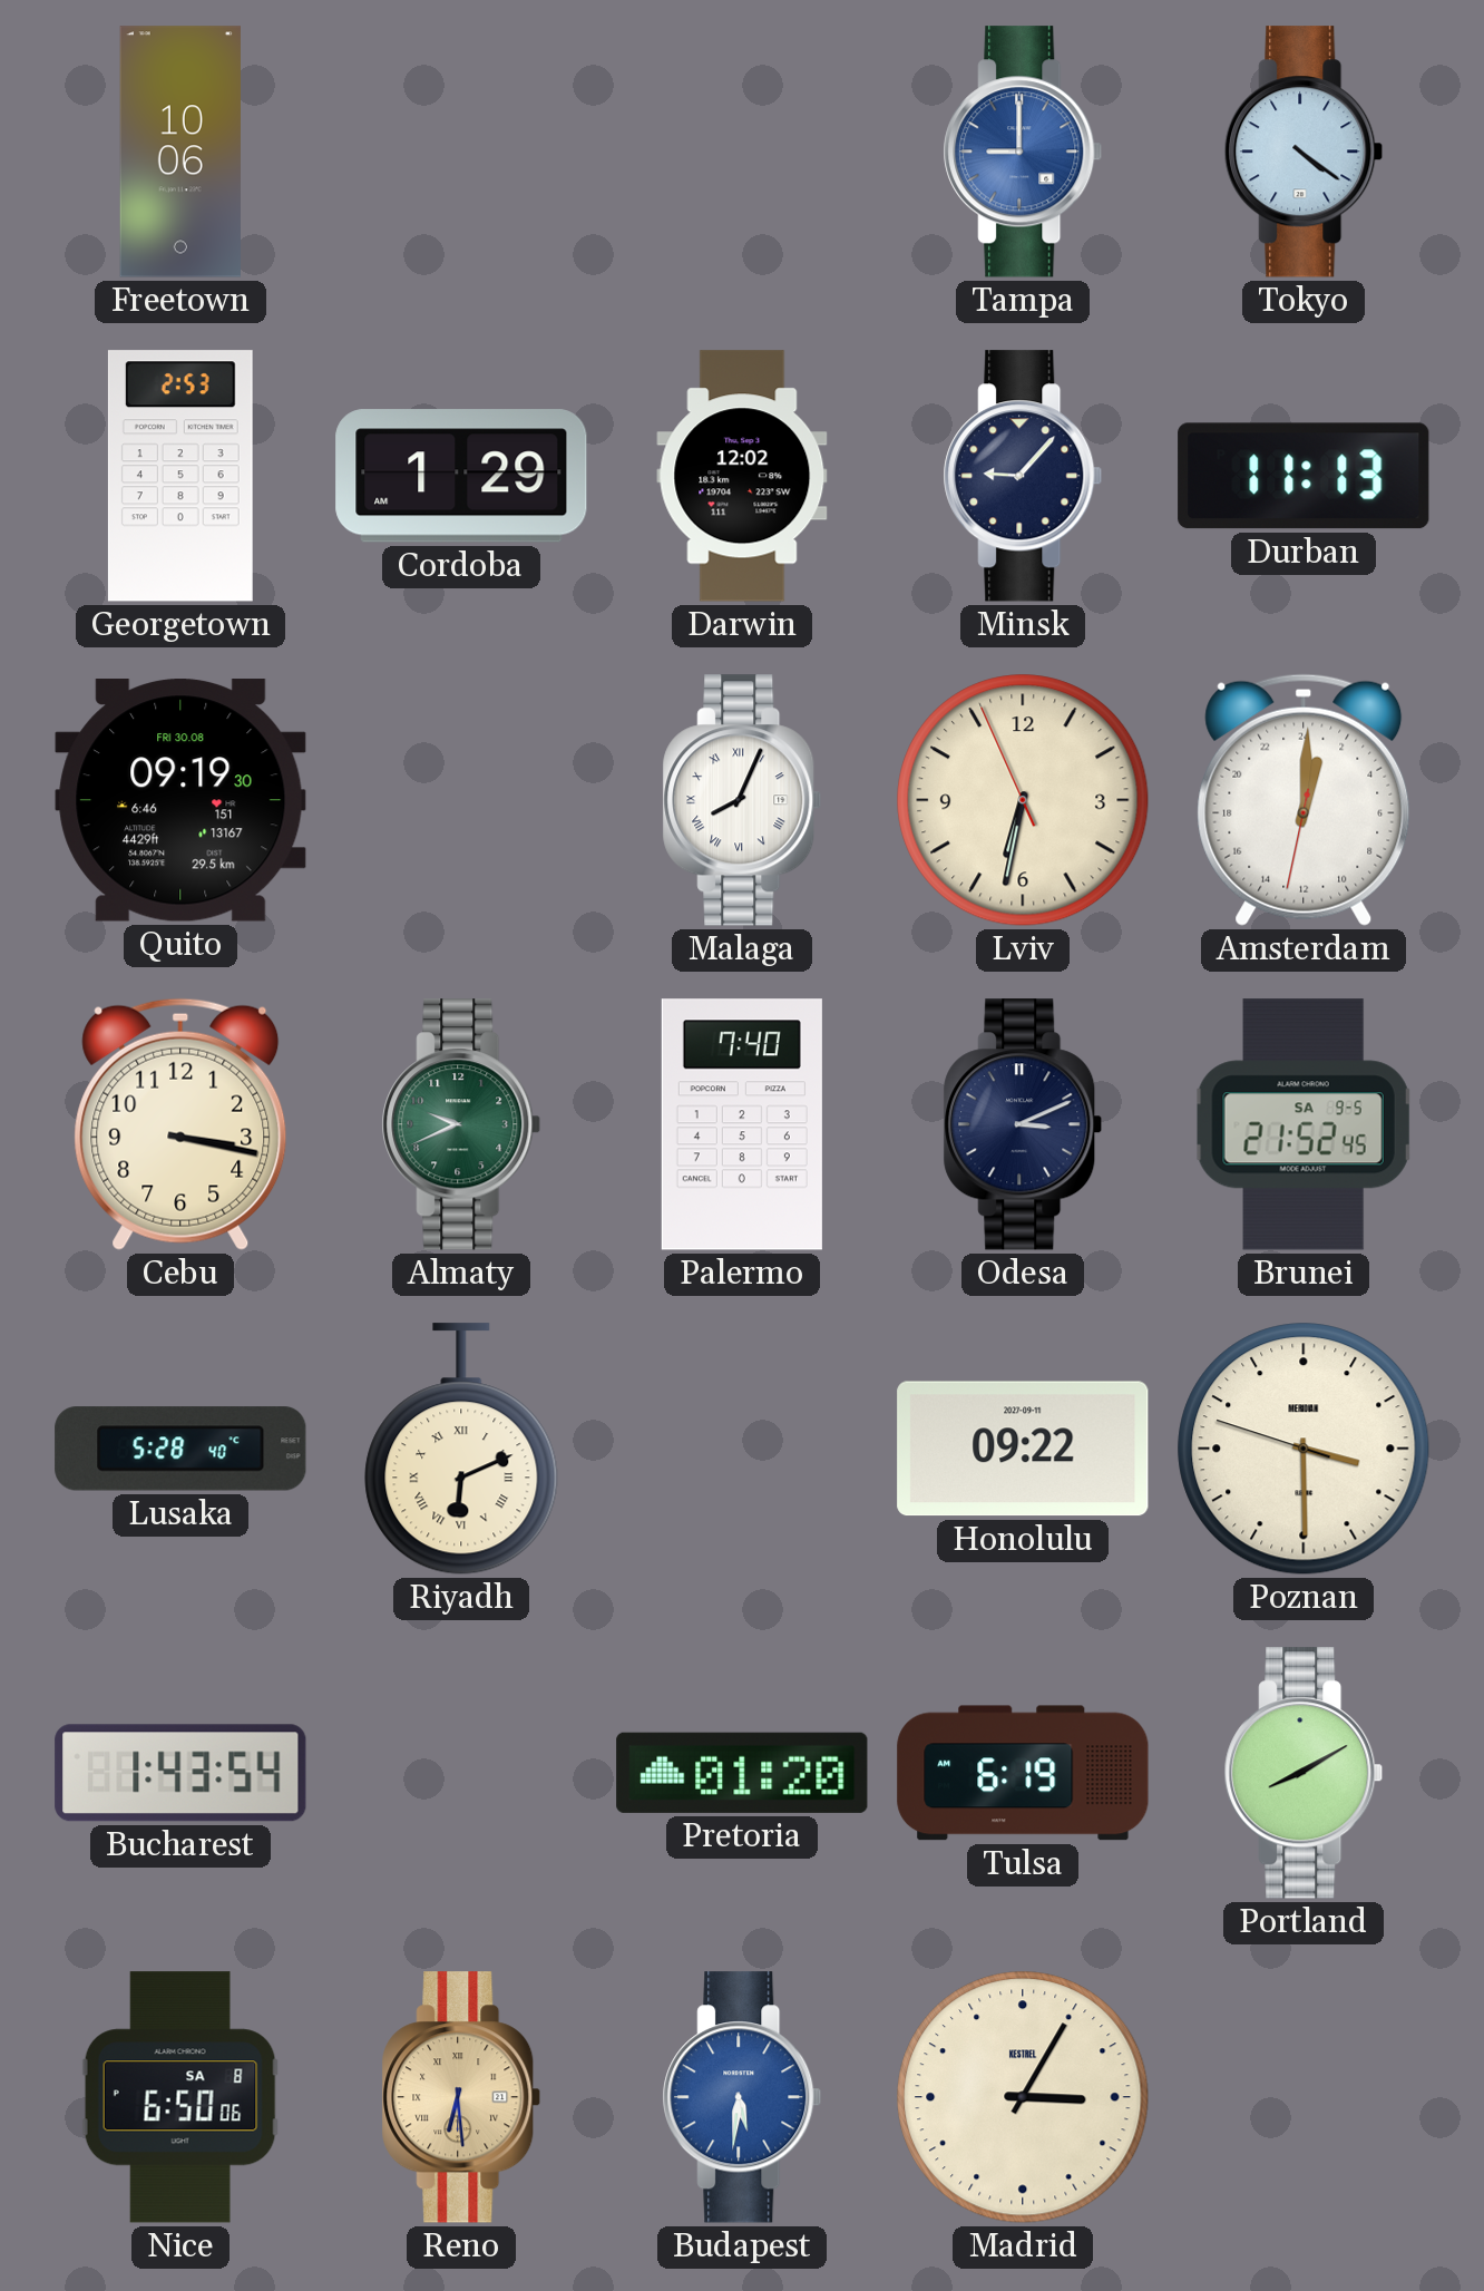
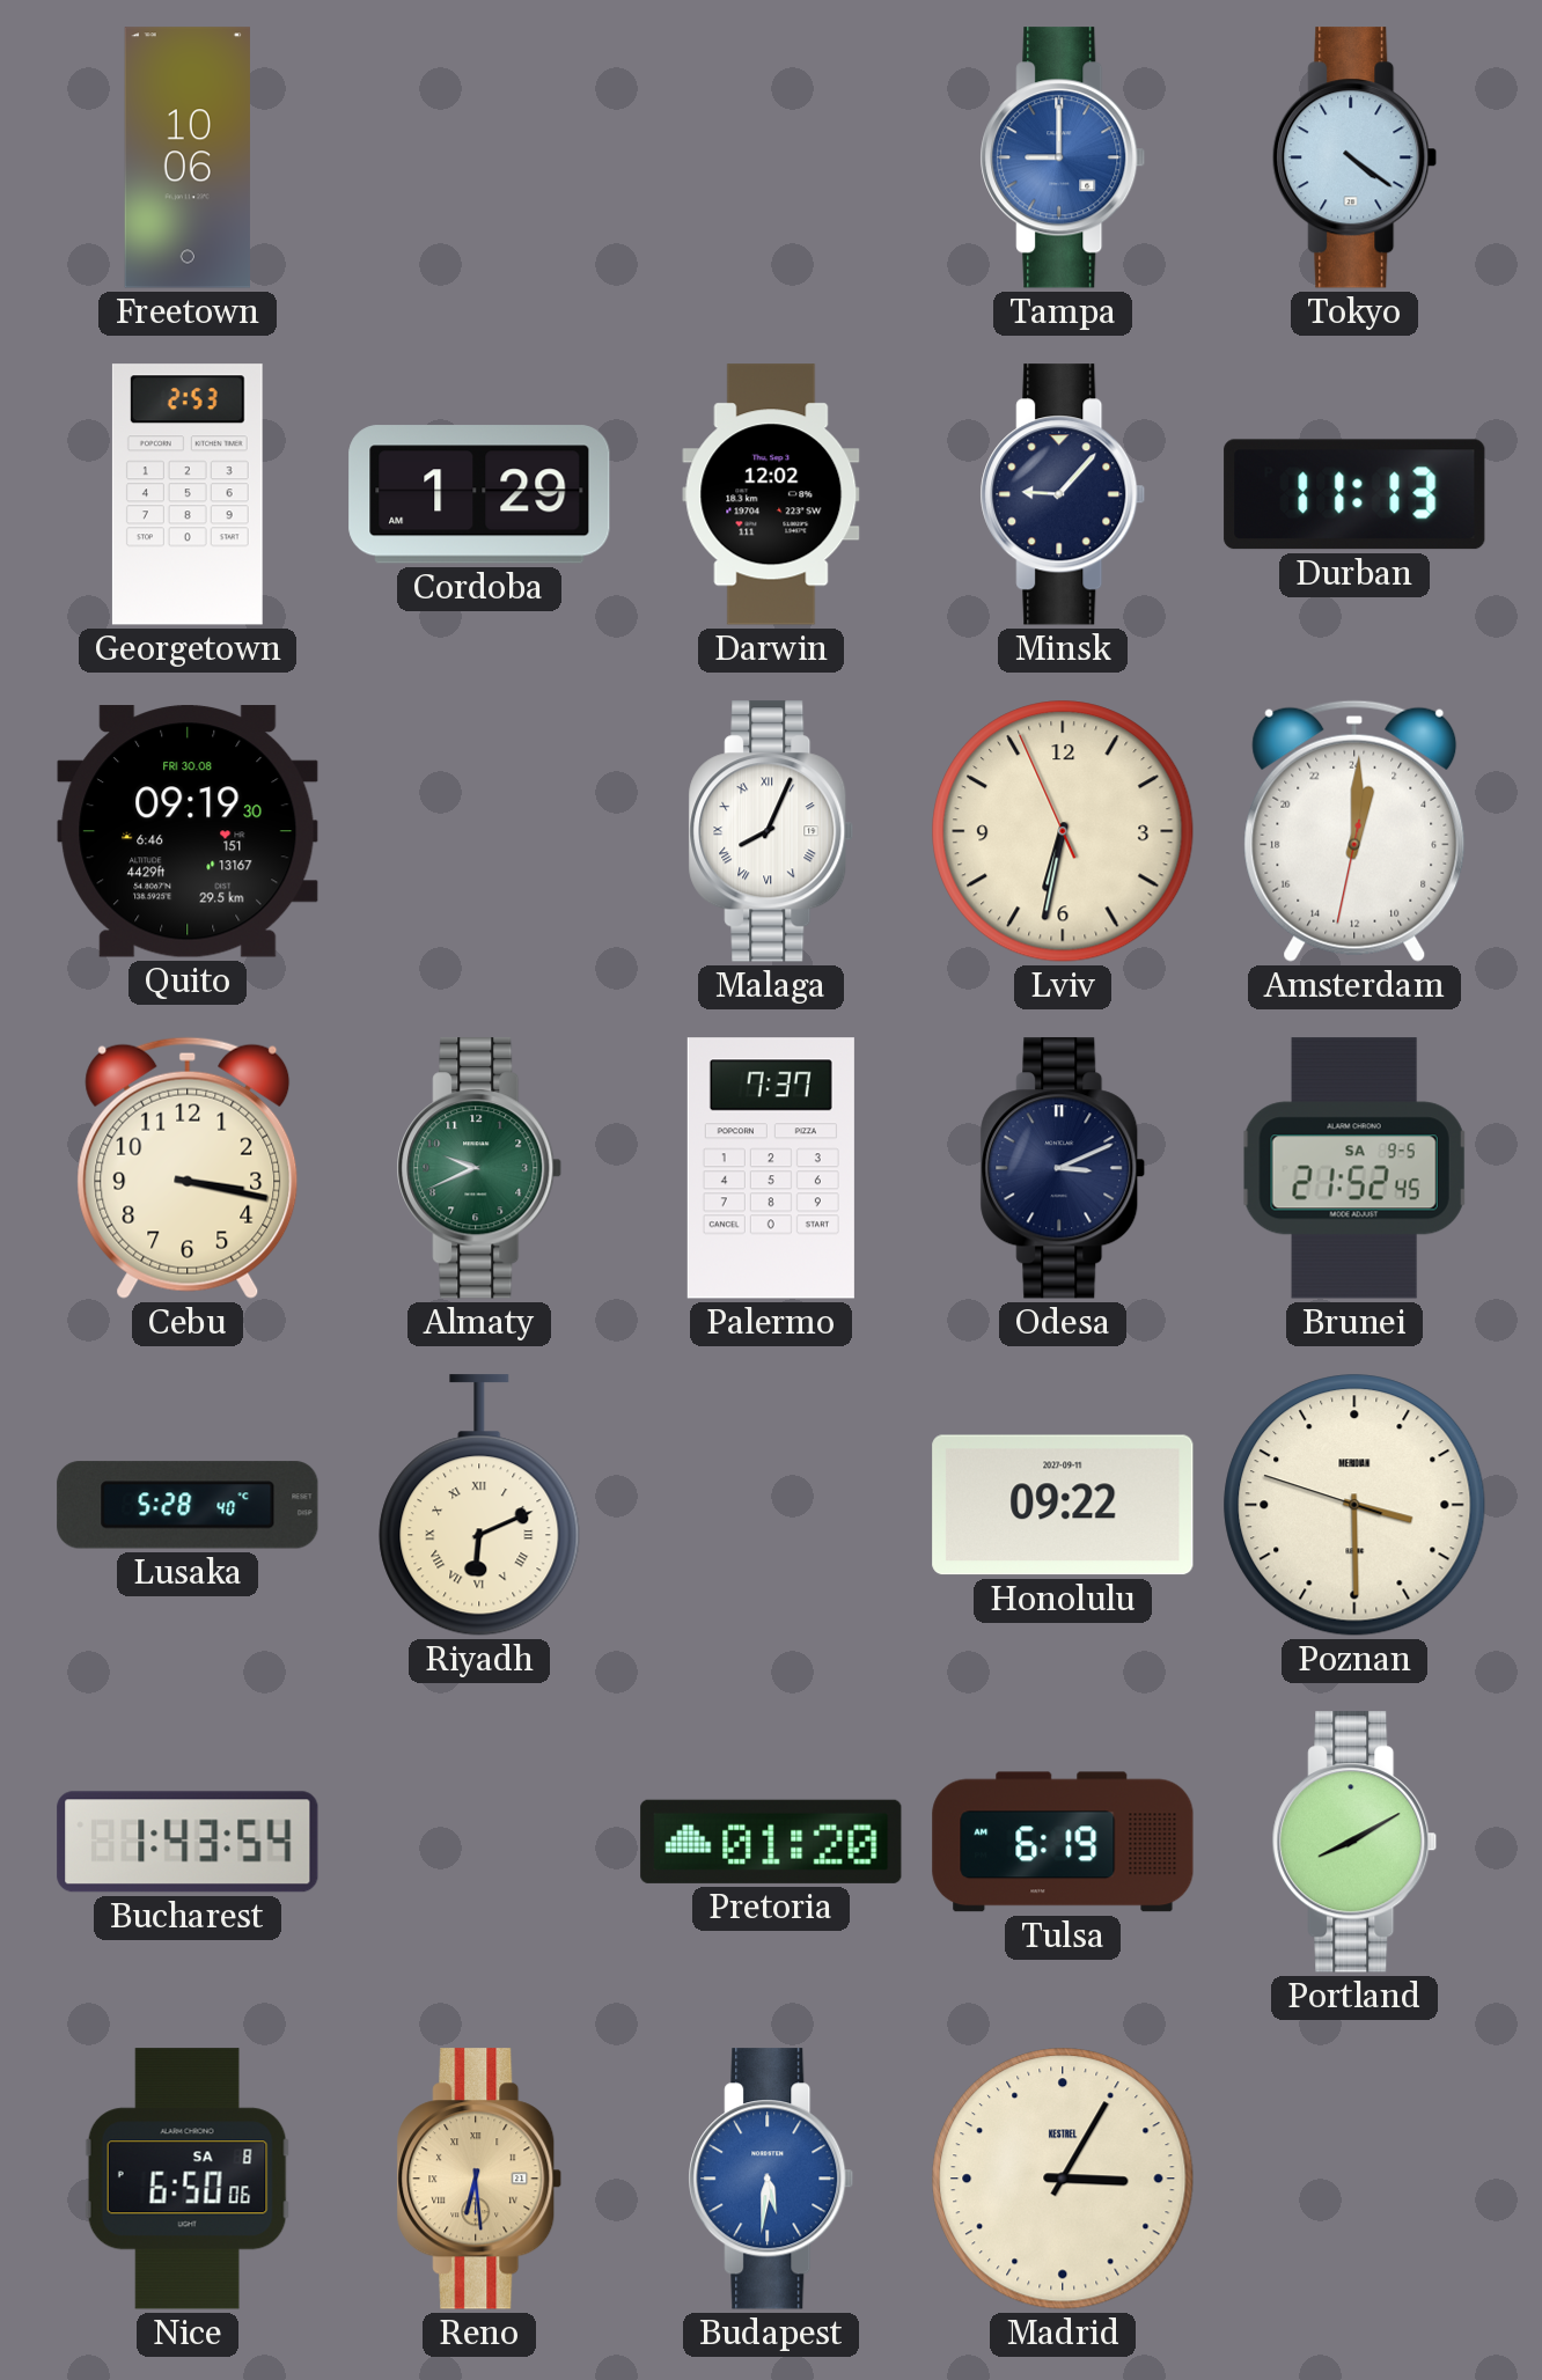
Palermo: 7:40 -> 7:37 (771, 1168)
